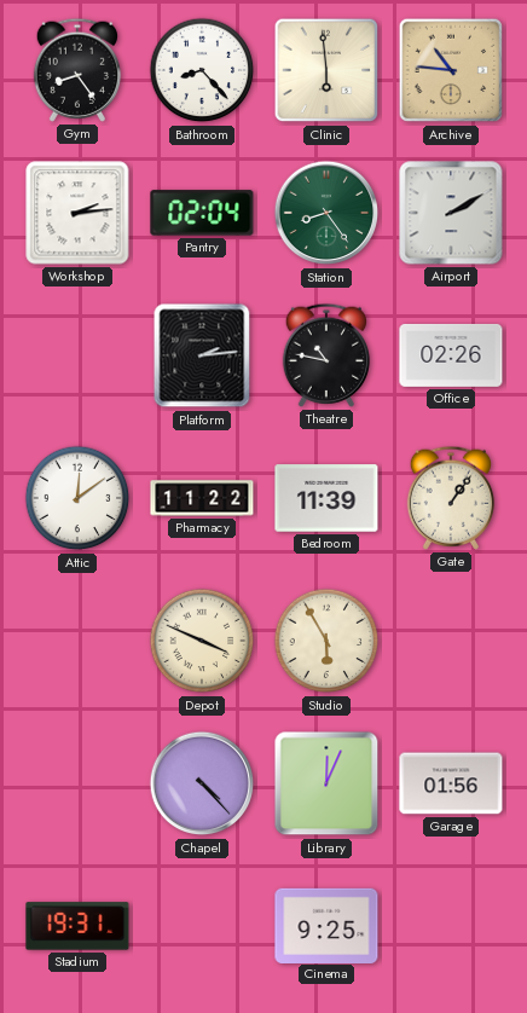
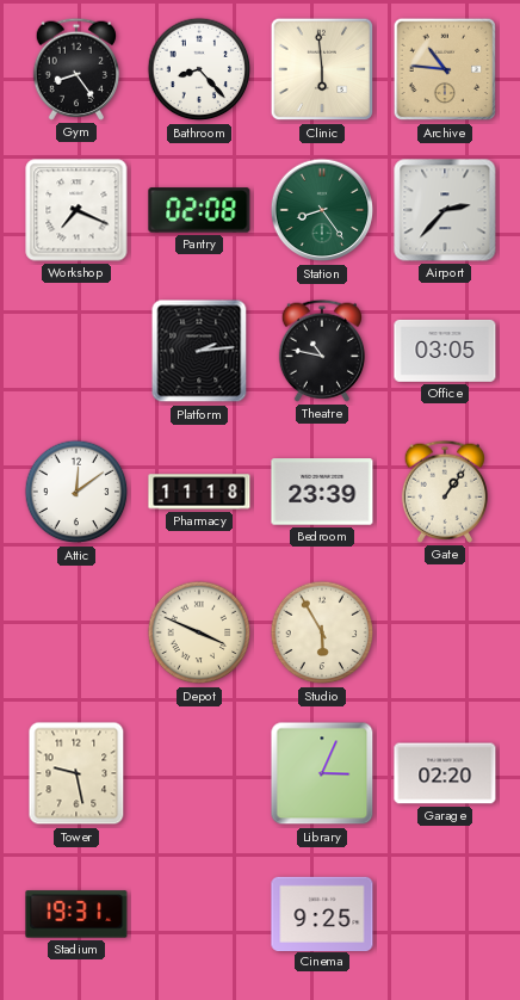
Workshop: 2:14 -> 7:19 (76, 210)
Pantry: 02:04 -> 02:08 (199, 210)
Airport: 2:10 -> 2:37 (445, 210)
Office: 02:26 -> 03:05 (445, 351)
Pharmacy: 11:22 -> 11:18 (199, 492)
Bedroom: 11:39 -> 23:39 (322, 492)
Tower: none -> 9:28 (76, 773)
Chapel: 4:23 -> none (202, 783)
Library: 12:04 -> 3:04 (322, 773)
Garage: 01:56 -> 02:20 (445, 773)
